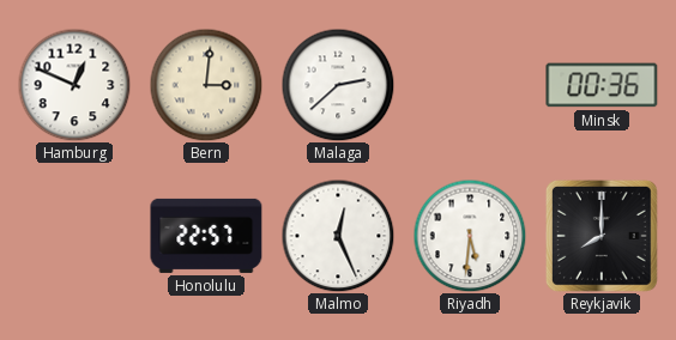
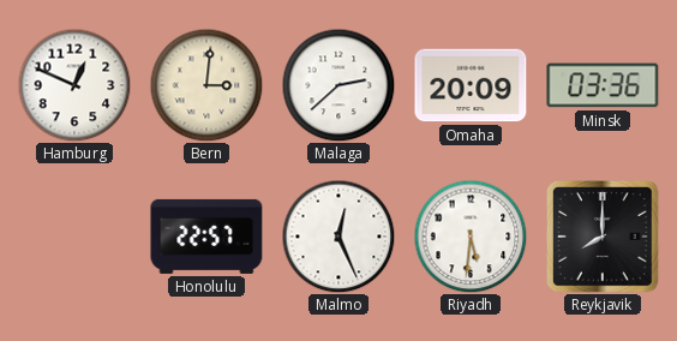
Omaha: none -> 20:09 (471, 85)
Minsk: 00:36 -> 03:36 (603, 85)
